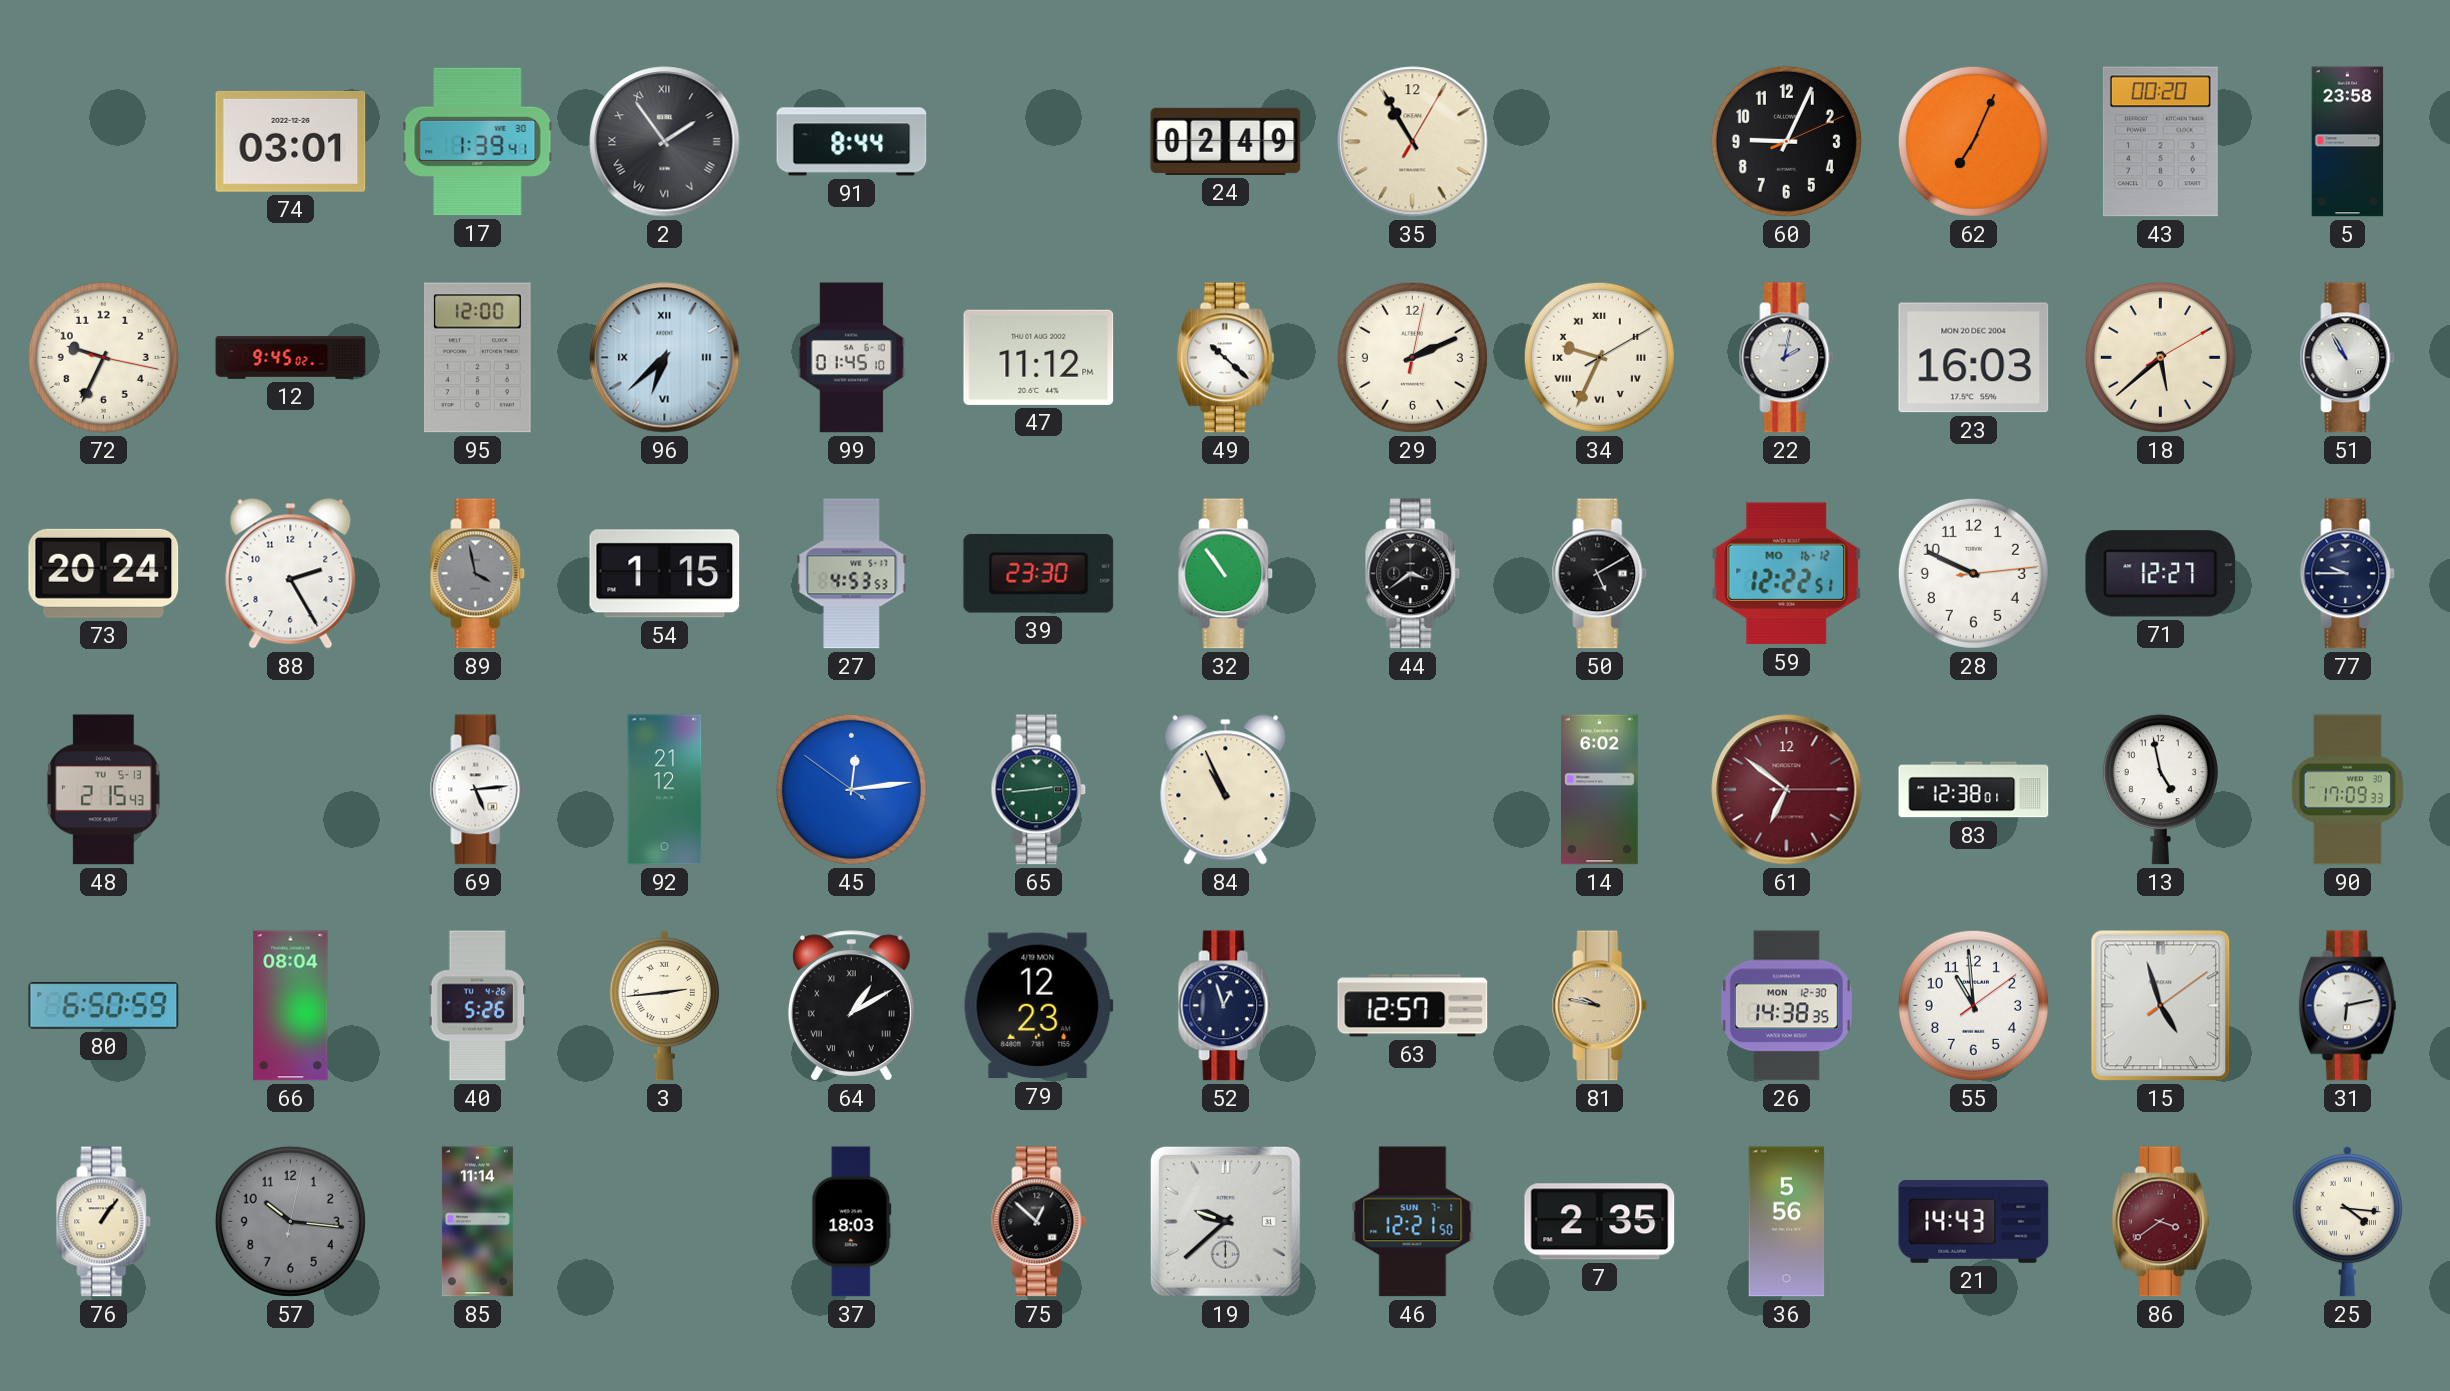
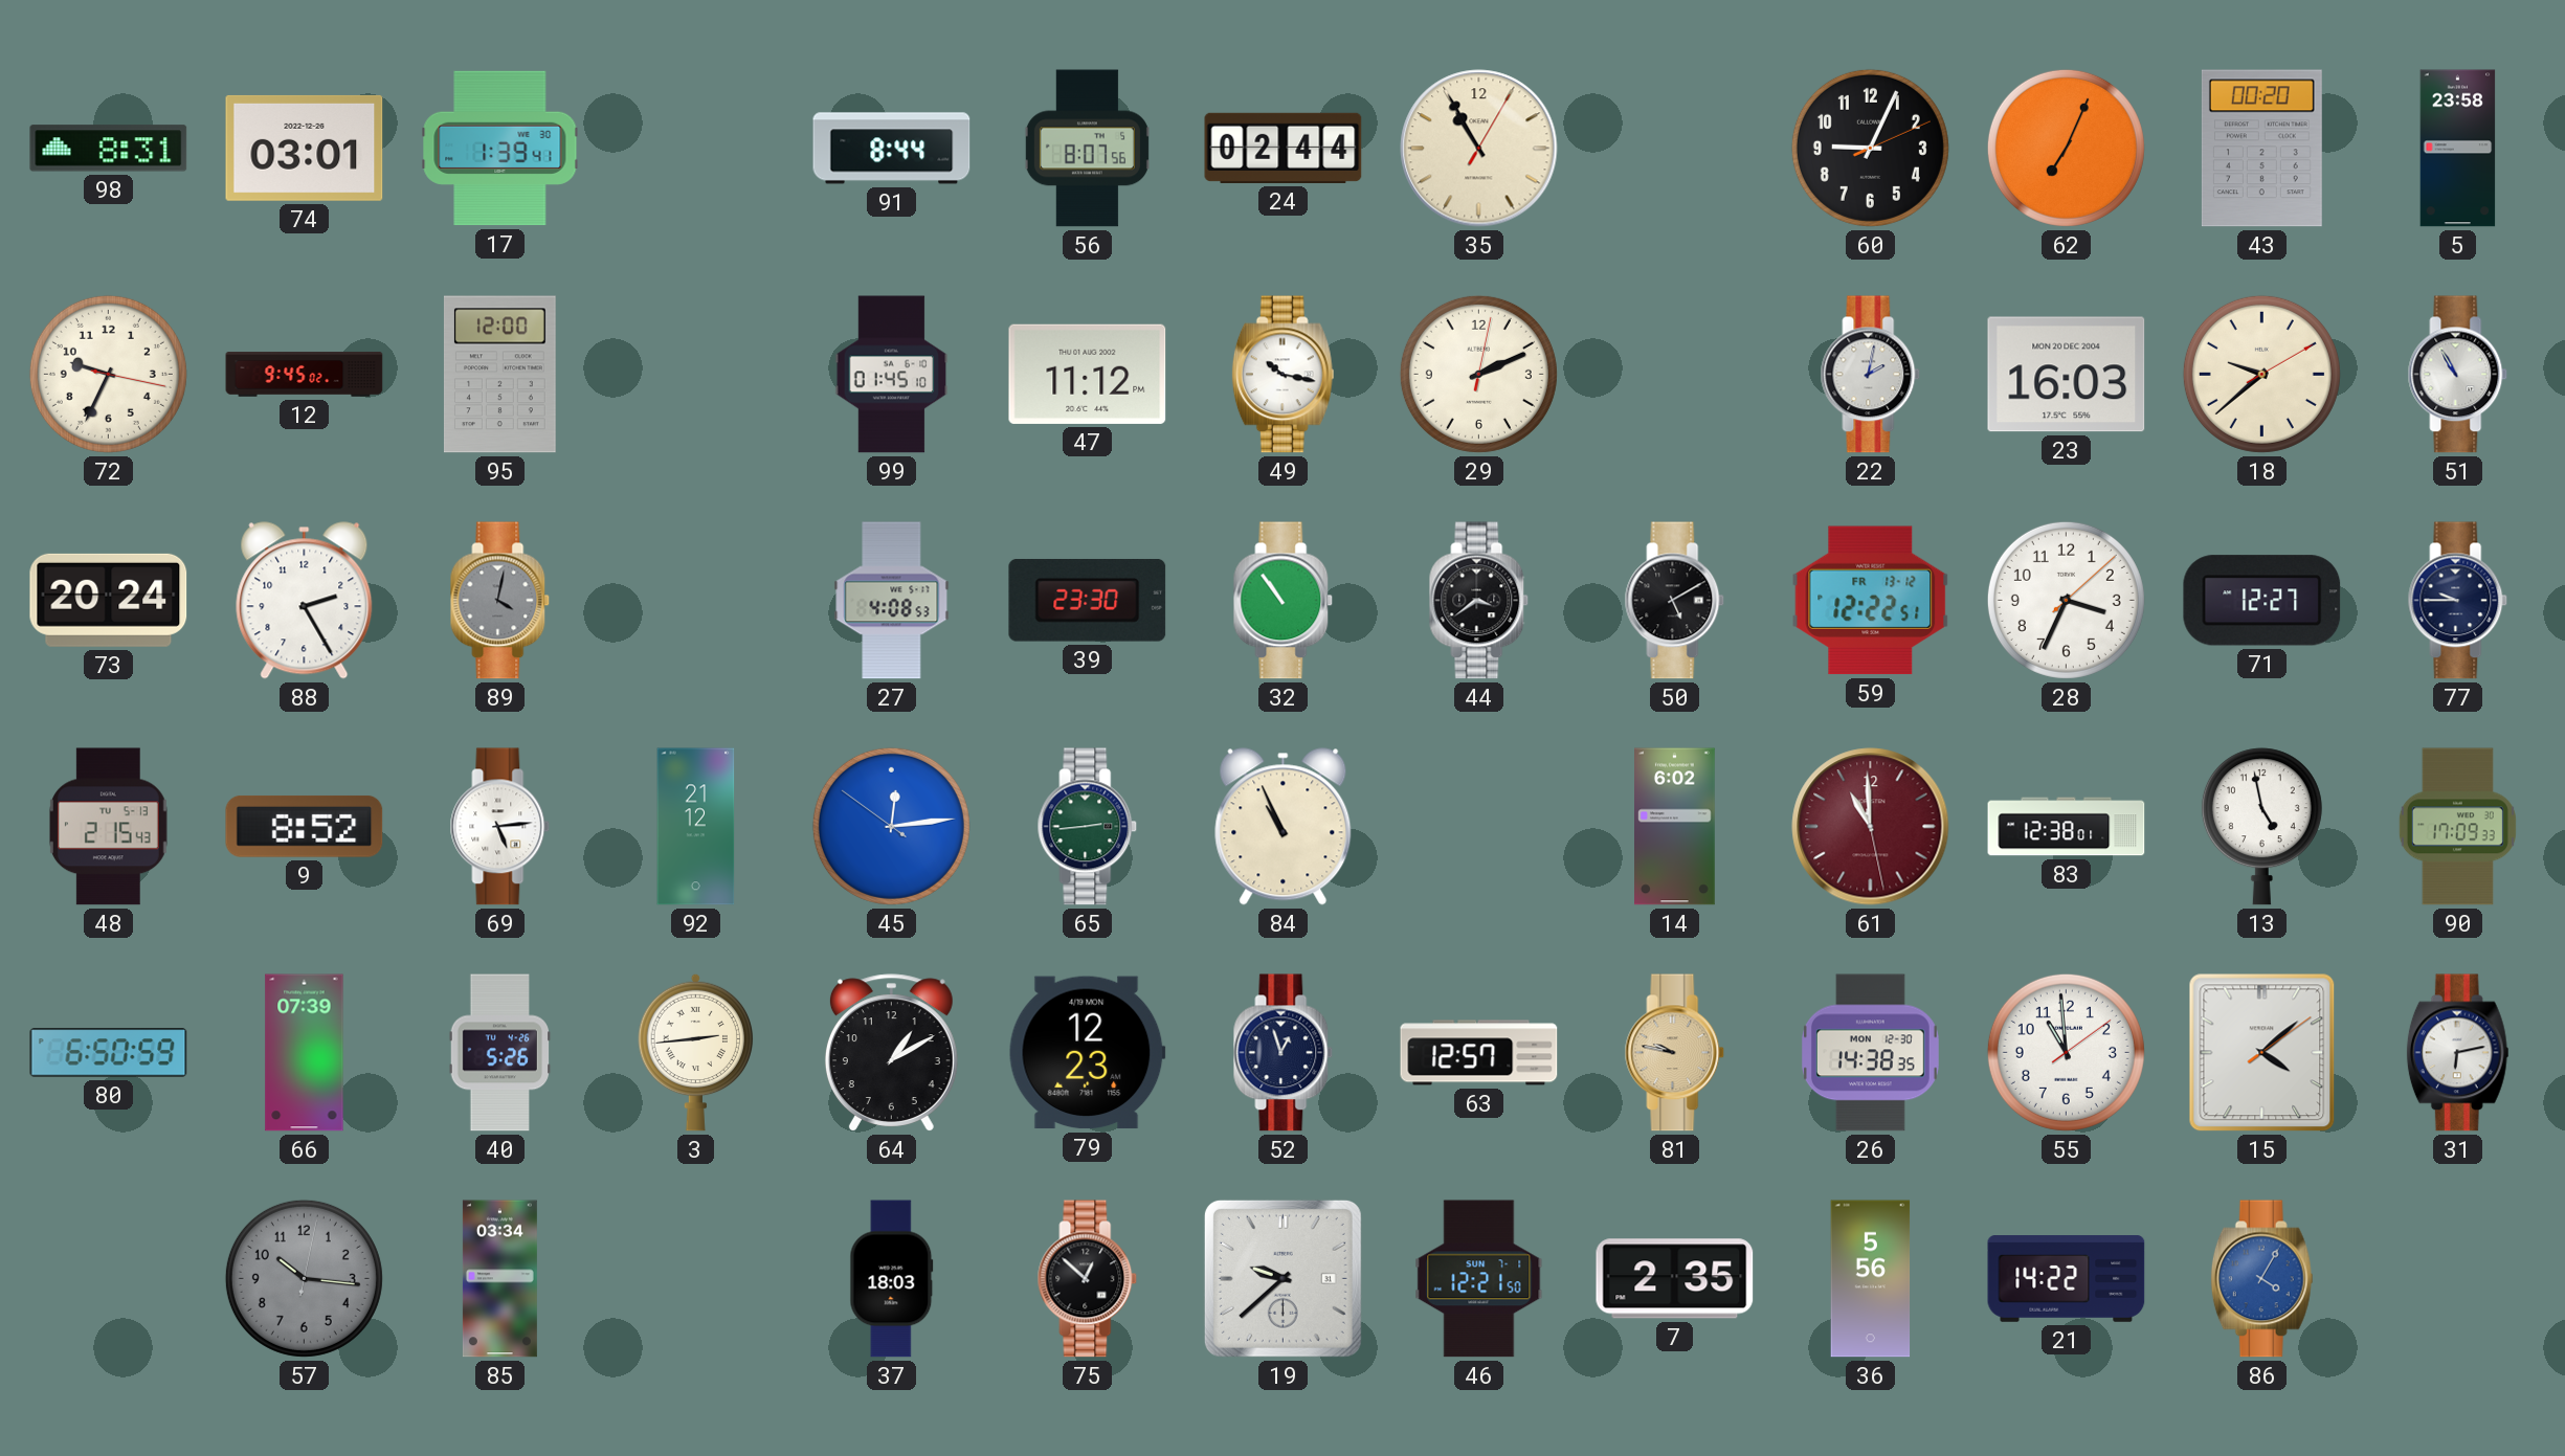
98: none -> 8:31 (109, 149)
2: 1:54 -> none (665, 142)
56: none -> 8:07 (1087, 149)
24: 02:49 -> 02:44 (1284, 148)
96: 6:38 -> none (665, 358)
49: 10:22 -> 10:17 (1282, 375)
34: 9:34 -> none (1599, 357)
18: 5:38 -> 9:38 (2261, 374)
89: 3:58 -> 4:02 (500, 601)
54: 1:15 -> none (665, 574)
27: 4:53 -> 4:08 (892, 601)
59 date: MO 16-12 -> FR 13-12 (1871, 601)
28: 9:49 -> 3:34 (2066, 600)
9: none -> 8:52 (305, 826)
61: 6:51 -> 10:59 (1871, 827)
66: 08:04 -> 07:39 (305, 1053)
64 numerals: Roman -> Arabic (891, 1053)
15: 4:57 -> 4:08 (2262, 1053)
76: 1:06 -> none (104, 1222)
85: 11:14 -> 03:34 (499, 1279)
21: 14:43 -> 14:22 (2067, 1279)
86: 3:39 -> 4:05 (2261, 1279)
86 dial: burgundy -> blue (2261, 1279)
25: 4:16 -> none (2348, 1221)
